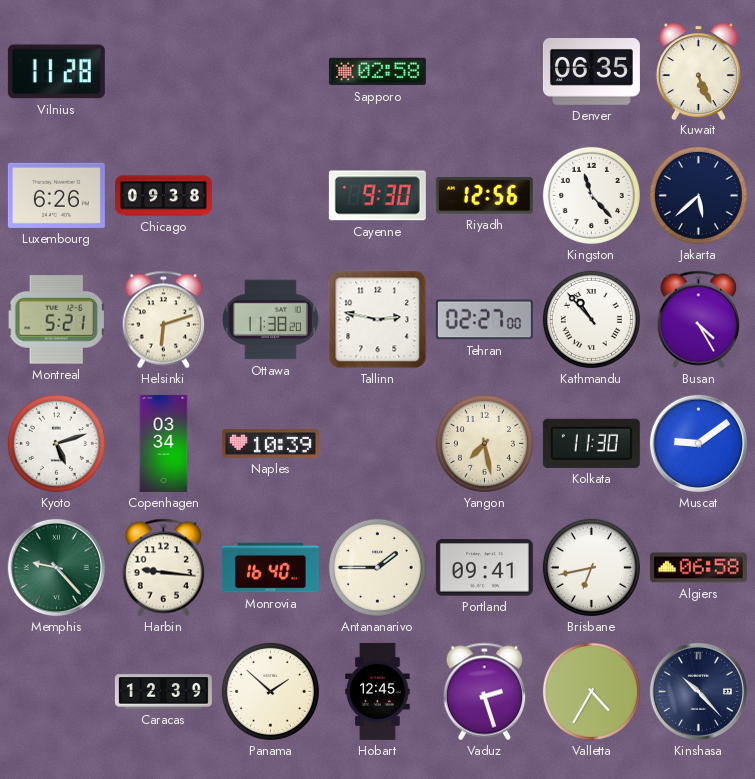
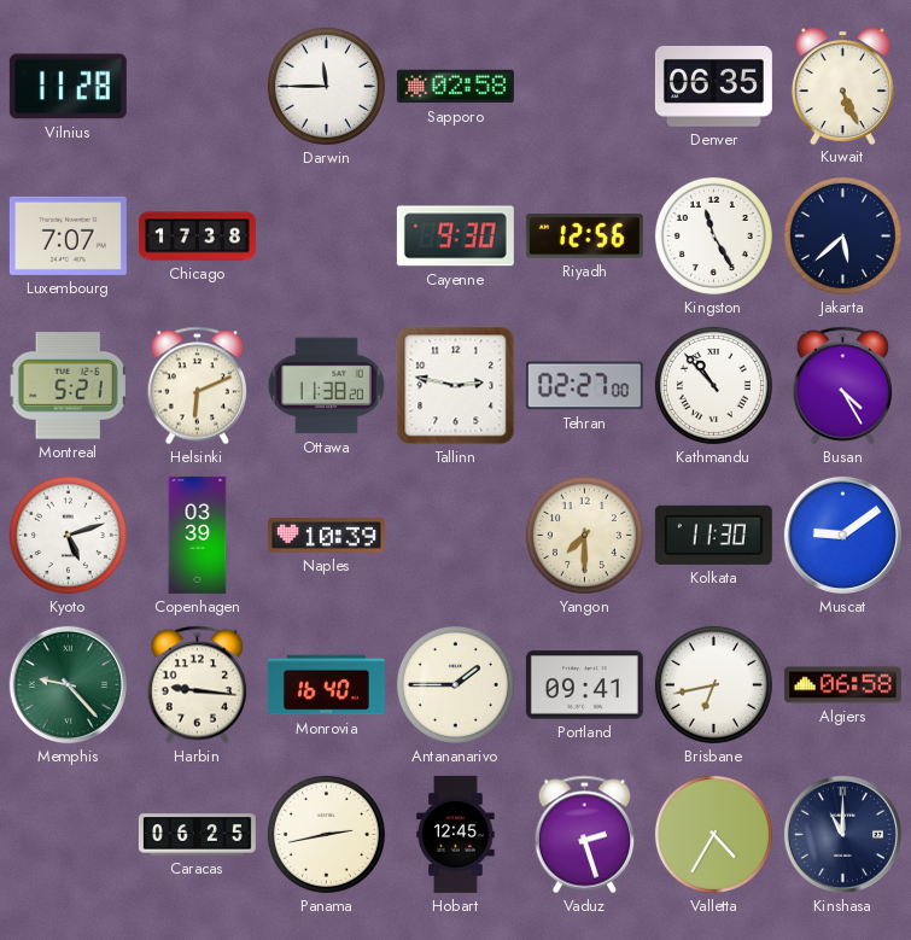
Darwin: none -> 11:45 (326, 86)
Luxembourg: 6:26 -> 7:07 (68, 235)
Chicago: 09:38 -> 17:38 (197, 237)
Kingston: 11:23 -> 11:25 (713, 235)
Helsinki: 6:12 -> 6:11 (198, 386)
Copenhagen: 03:34 -> 03:39 (198, 535)
Yangon: 7:28 -> 7:30 (584, 535)
Caracas: 12:39 -> 06:25 (197, 835)
Panama: 1:52 -> 2:43 (326, 834)
Kinshasa: 10:23 -> 11:00 (842, 834)
